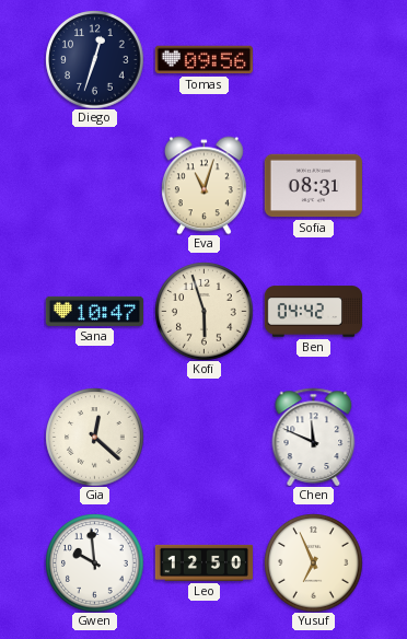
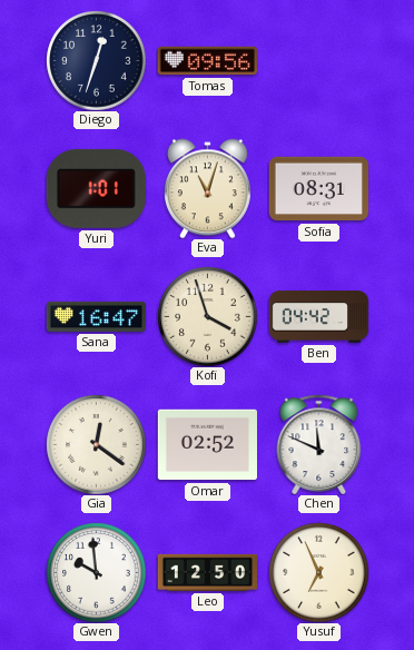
Yuri: none -> 1:01 (96, 188)
Sana: 10:47 -> 16:47 (96, 316)
Kofi: 5:57 -> 3:57 (207, 316)
Gia: 12:22 -> 12:21 (96, 444)
Omar: none -> 02:52 (207, 445)
